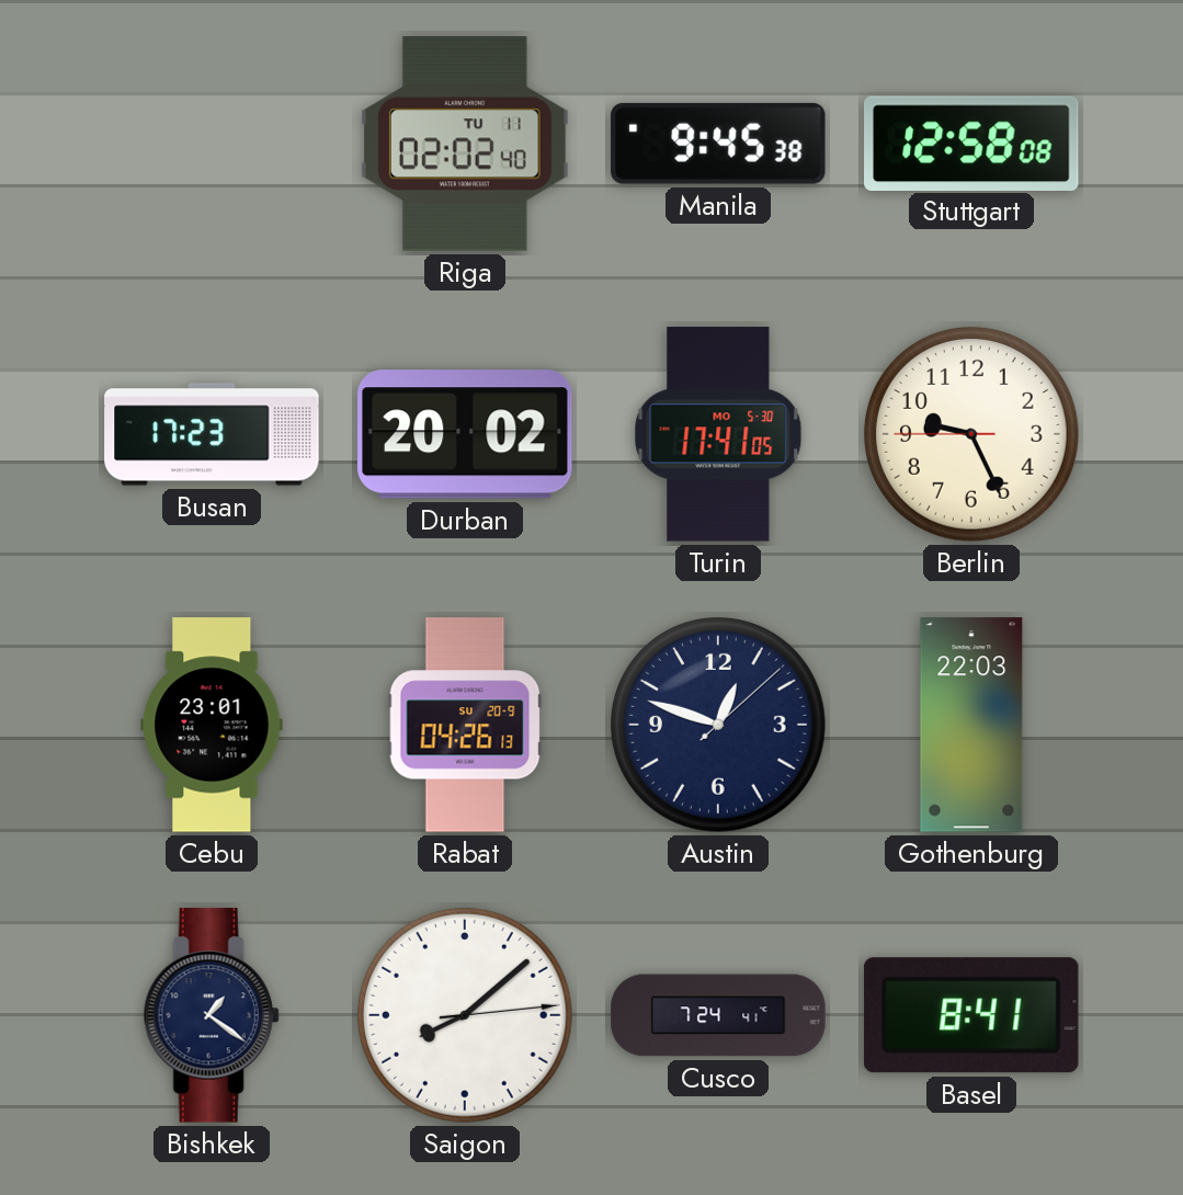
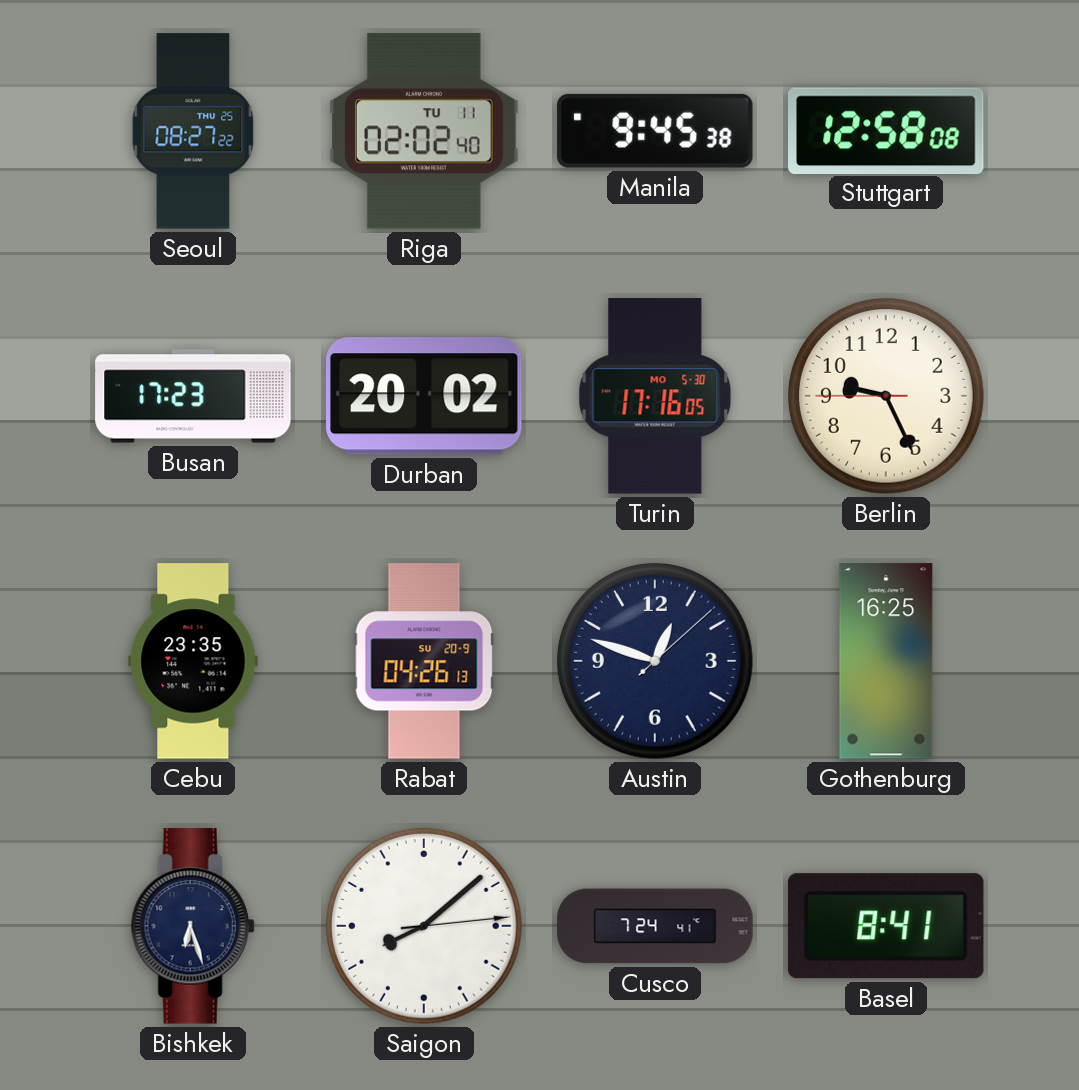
Seoul: none -> 08:27 (193, 131)
Turin: 17:41 -> 17:16 (655, 396)
Cebu: 23:01 -> 23:35 (193, 661)
Gothenburg: 22:03 -> 16:25 (886, 661)
Bishkek: 1:21 -> 6:27 (193, 926)
